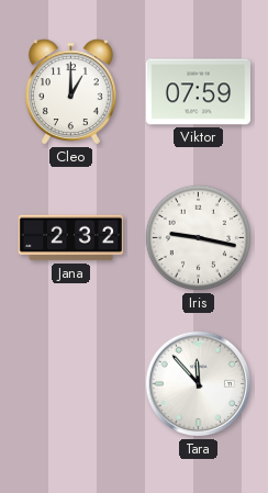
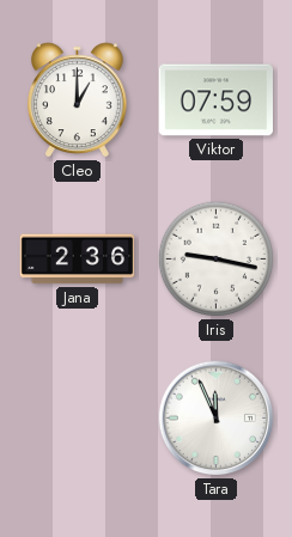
Jana: 2:32 -> 2:36 (78, 260)
Tara: 11:53 -> 11:56 (217, 419)
